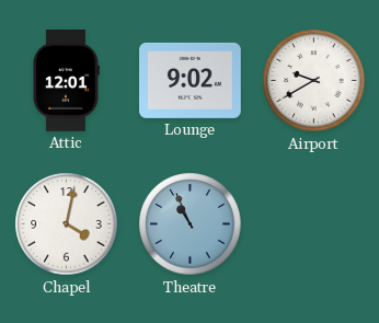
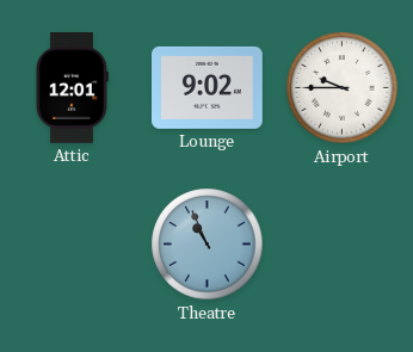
Airport: 9:40 -> 9:45 (343, 88)
Chapel: 4:02 -> none (67, 224)
